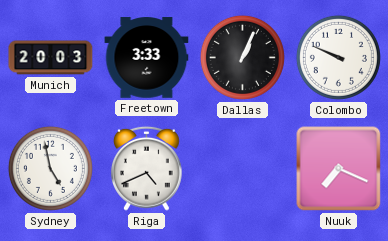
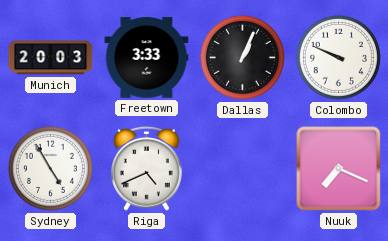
Sydney: 4:58 -> 4:55 (50, 168)
